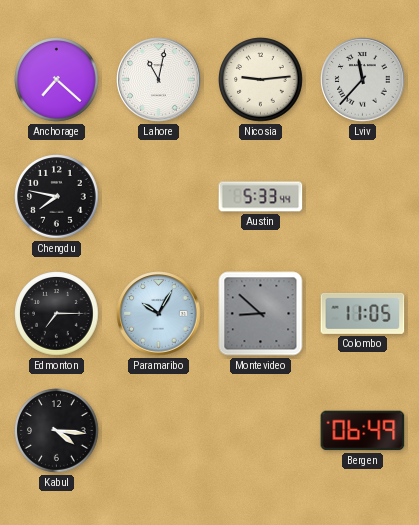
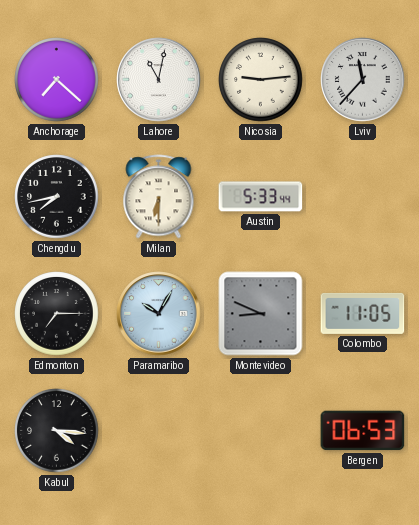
Chengdu: 7:47 -> 7:43 (57, 197)
Milan: none -> 6:30 (159, 197)
Montevideo: 8:52 -> 8:49 (261, 314)
Bergen: 06:49 -> 06:53 (363, 431)
